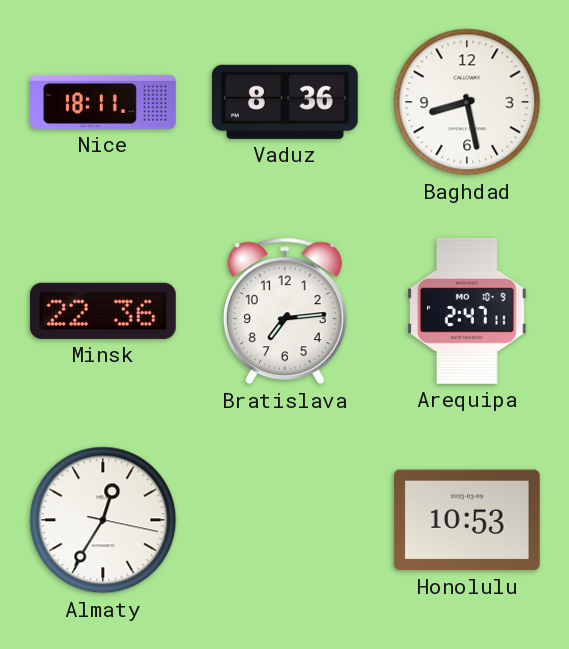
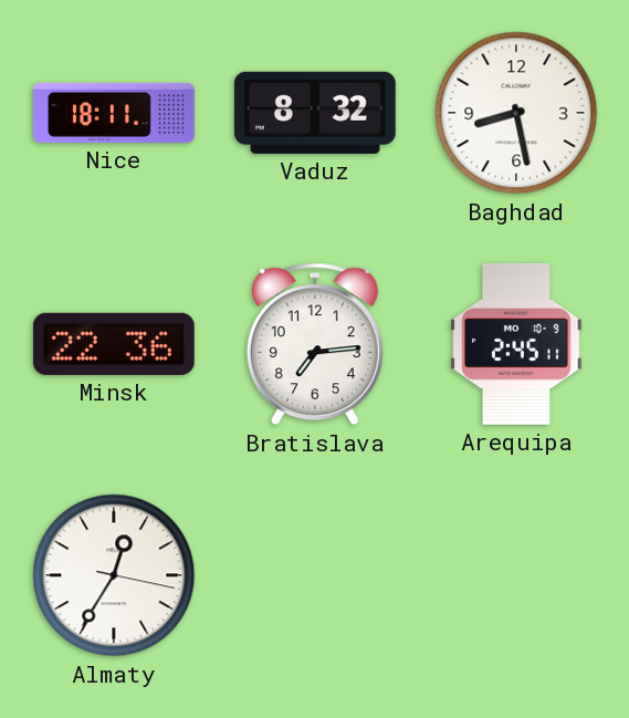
Vaduz: 8:36 -> 8:32 (315, 113)
Arequipa: 2:47 -> 2:45 (516, 344)
Honolulu: 10:53 -> none (467, 520)
